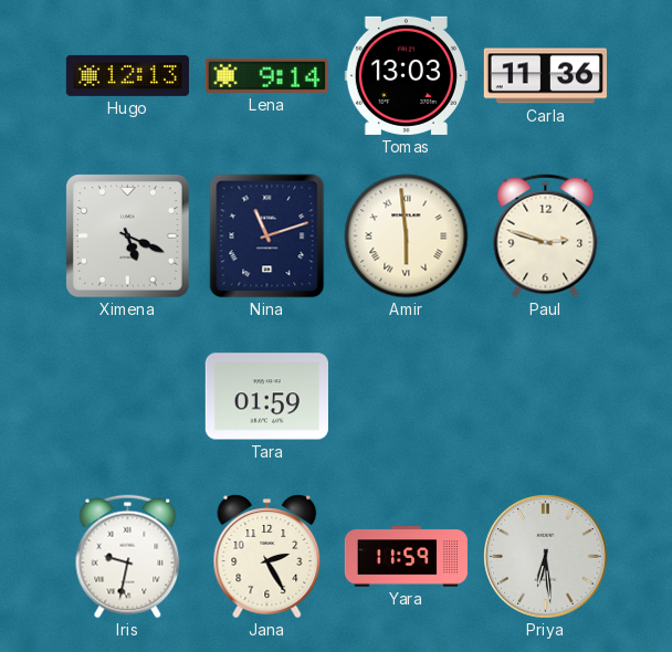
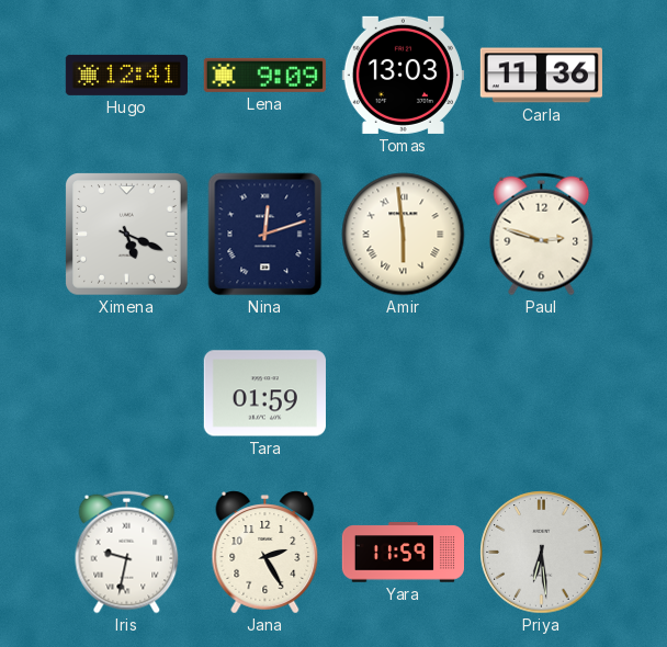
Hugo: 12:13 -> 12:41 (126, 75)
Lena: 9:14 -> 9:09 (264, 75)
Nina: 11:12 -> 12:12 (265, 235)
